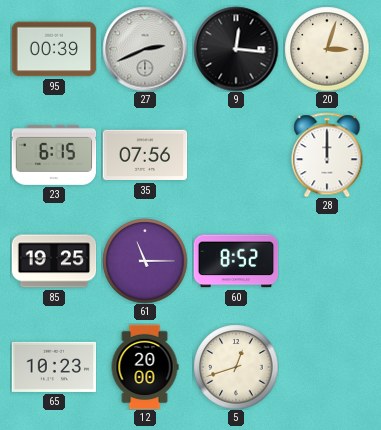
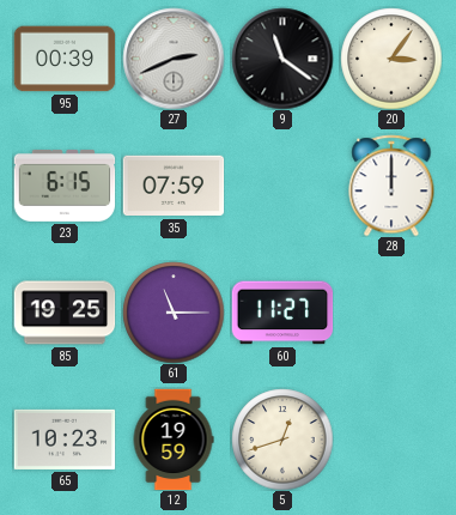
9: 12:16 -> 11:21 (282, 59)
20: 3:03 -> 3:06 (391, 59)
35: 07:56 -> 07:59 (174, 186)
60: 8:52 -> 11:27 (282, 313)
12: 20:00 -> 19:59 (174, 440)
